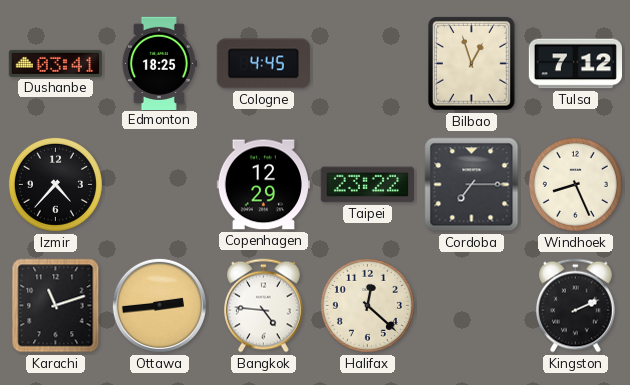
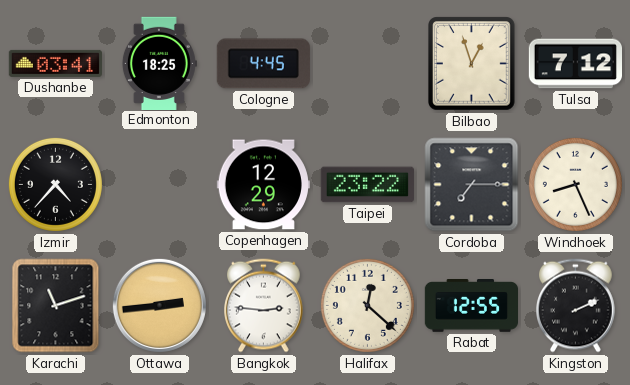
Bangkok: 4:46 -> 2:46 (264, 306)
Rabat: none -> 12:55 (471, 306)
